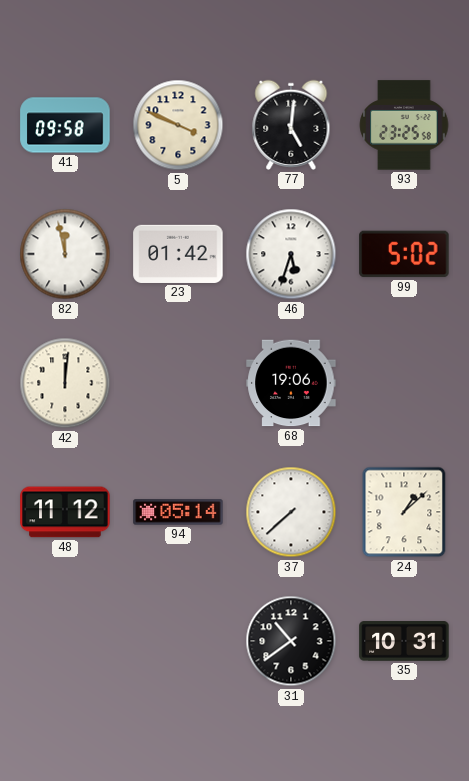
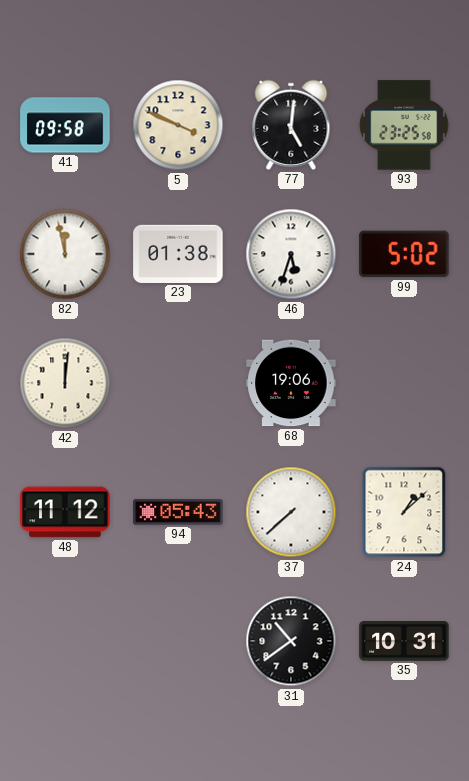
23: 01:42 -> 01:38 (178, 254)
94: 05:14 -> 05:43 (178, 512)
